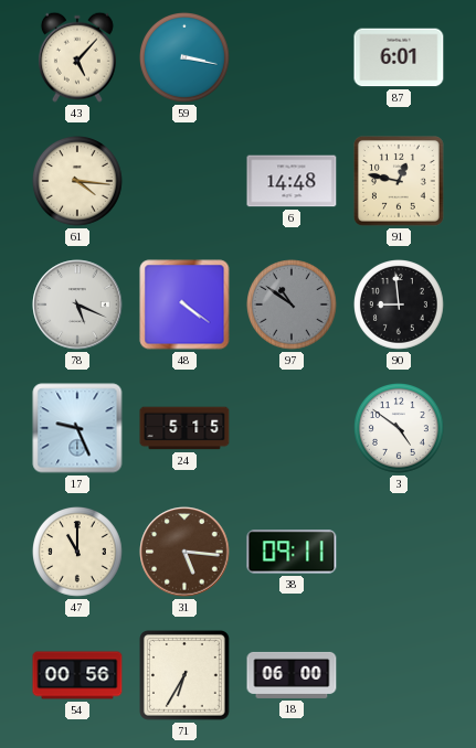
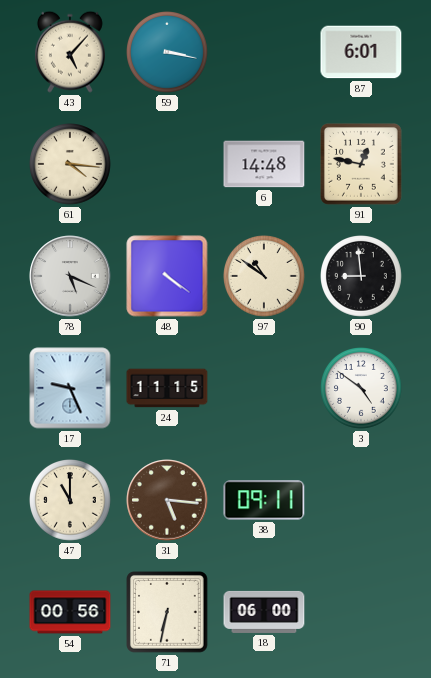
97 dial: grey -> cream (265, 277)
24: 5:15 -> 11:15 (167, 388)
71: 6:35 -> 6:32 (168, 613)
